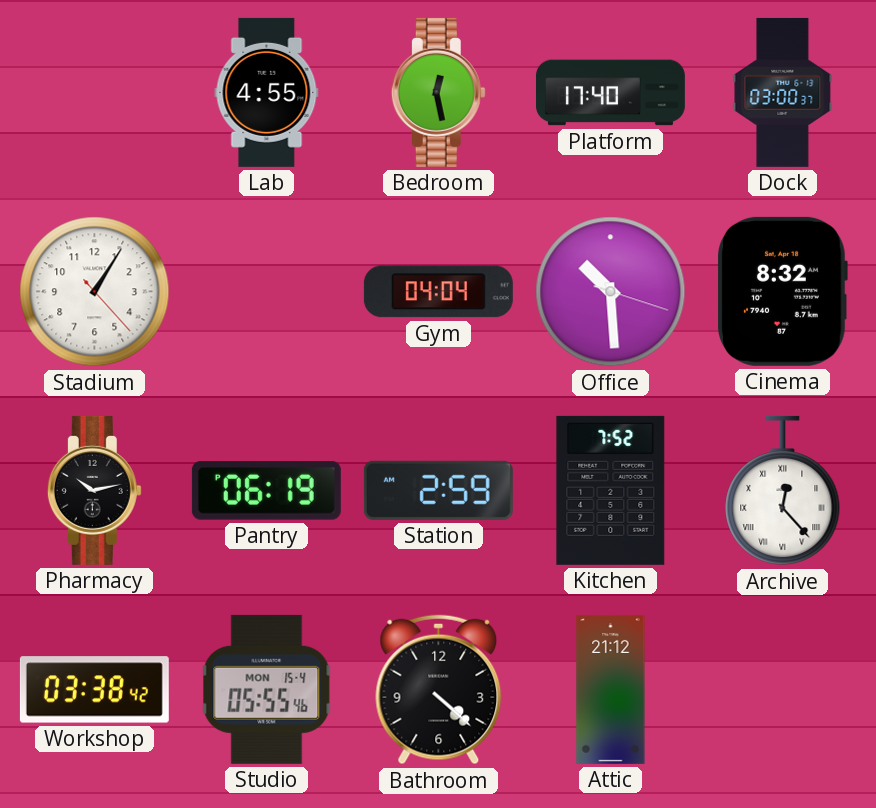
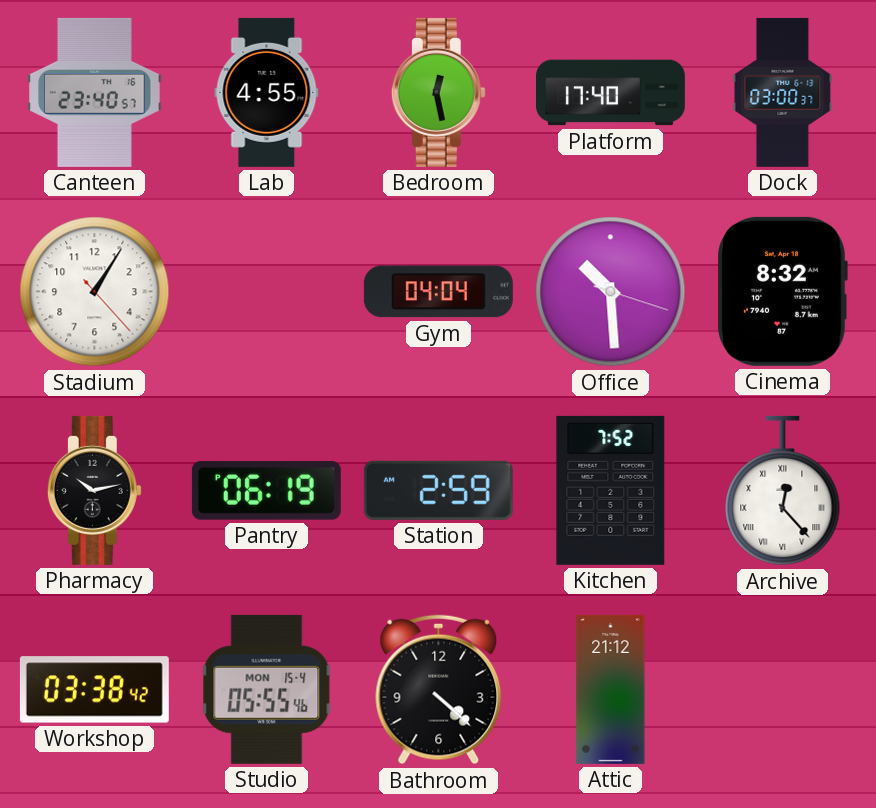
Canteen: none -> 23:40 (95, 92)
